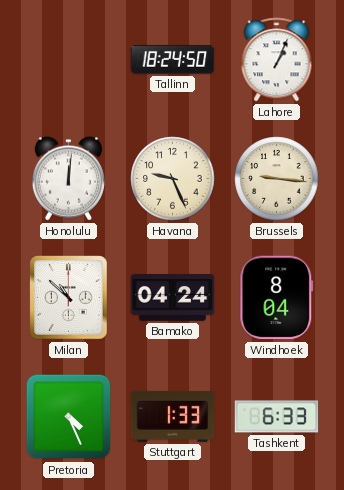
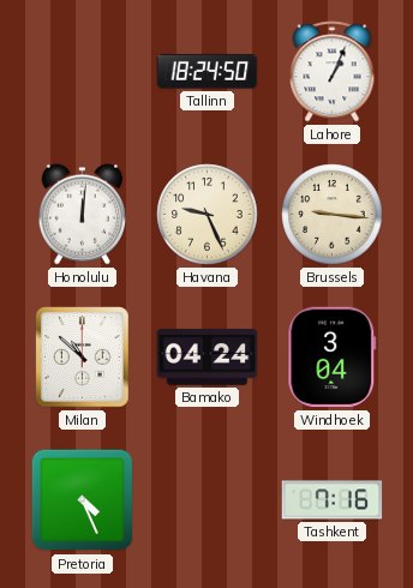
Windhoek: 8:04 -> 3:04 (333, 358)
Stuttgart: 1:33 -> none (173, 416)
Tashkent: 6:33 -> 7:16 (333, 500)
